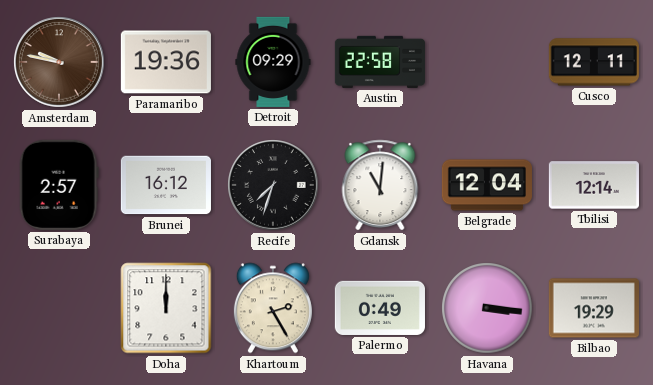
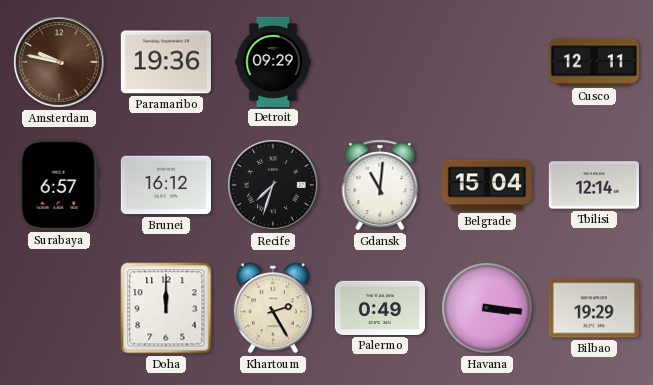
Austin: 22:58 -> none (380, 62)
Surabaya: 2:57 -> 6:57 (59, 185)
Belgrade: 12:04 -> 15:04 (487, 185)
